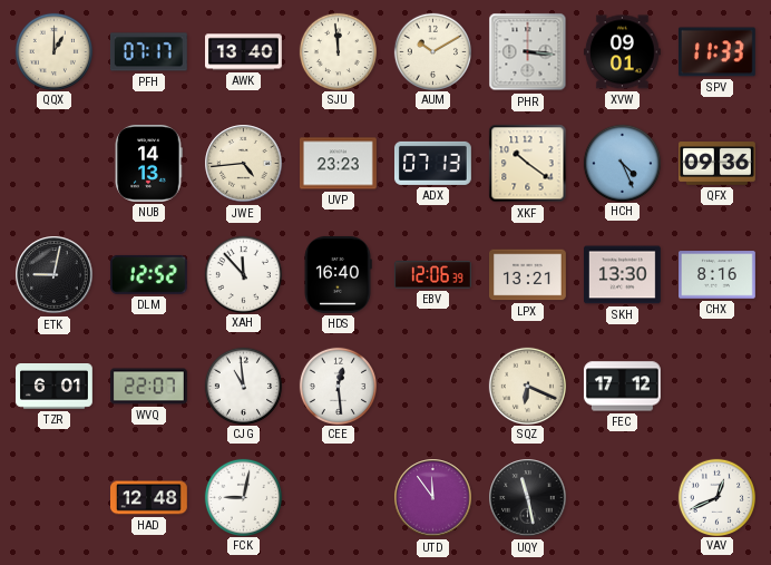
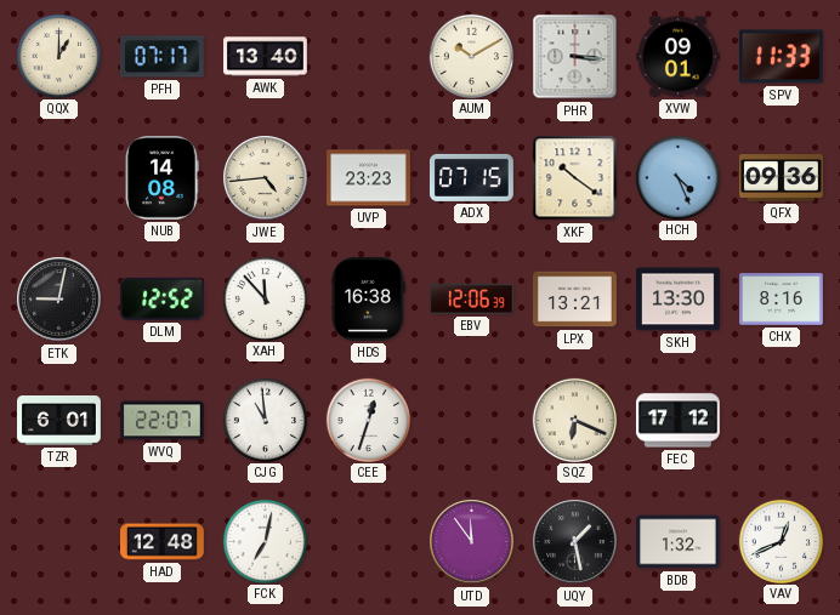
SJU: 11:59 -> none (338, 51)
NUB: 14:13 -> 14:08 (161, 177)
ADX: 07:13 -> 07:15 (472, 177)
HDS: 16:40 -> 16:38 (368, 298)
CEE: 12:29 -> 12:33 (368, 420)
FCK: 9:02 -> 7:02 (265, 541)
UQY: 11:28 -> 1:28 (575, 542)
BDB: none -> 1:32 (679, 542)
